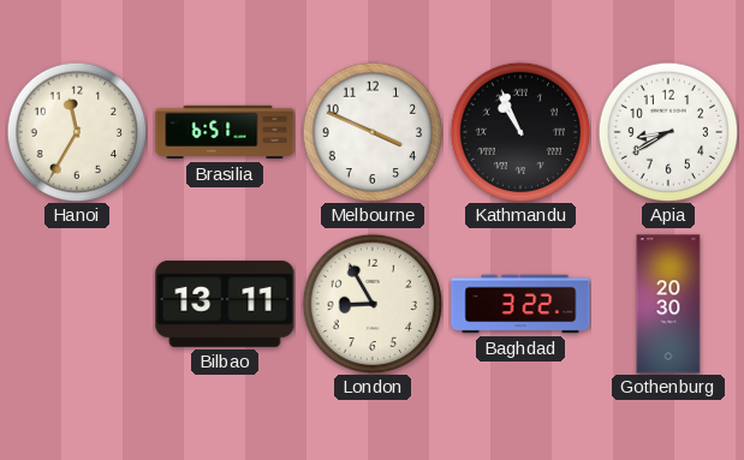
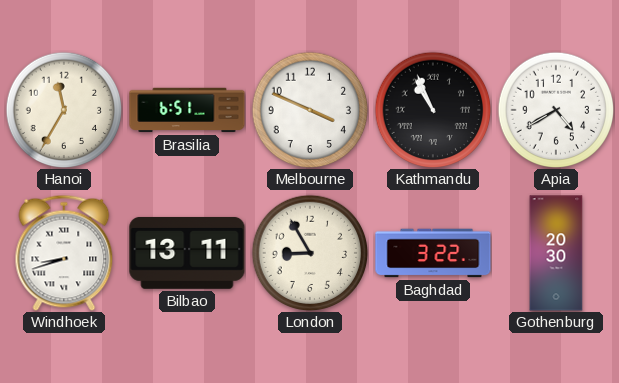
Apia: 8:40 -> 4:40 (556, 110)
Windhoek: none -> 8:42 (64, 253)
